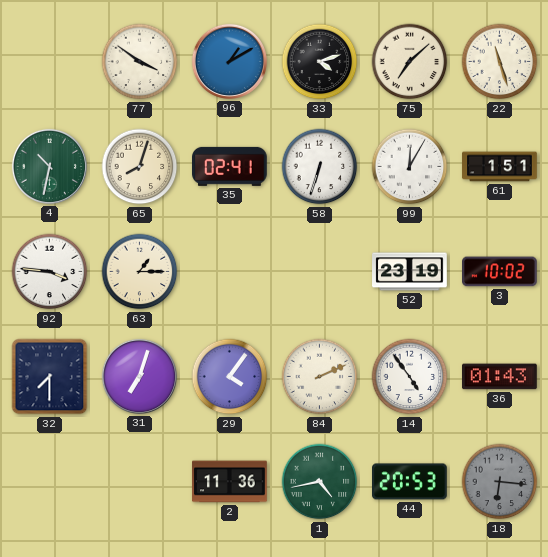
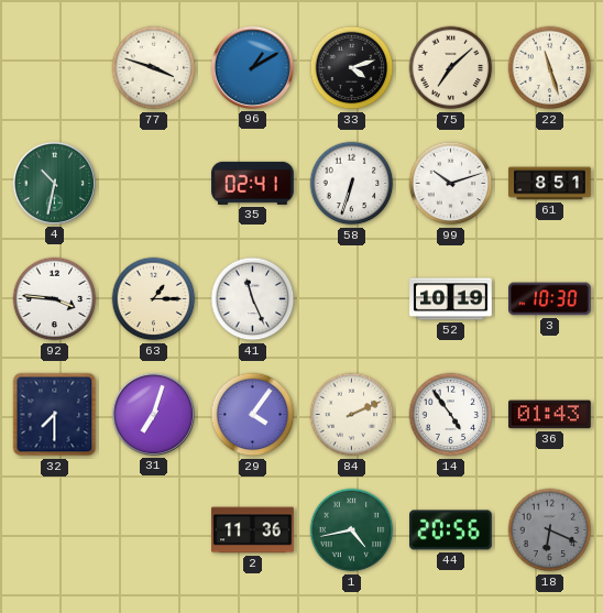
77: 3:51 -> 3:48 (154, 68)
65: 8:03 -> none (140, 167)
99: 12:05 -> 10:12 (451, 184)
61: 1:51 -> 8:51 (550, 184)
41: none -> 11:26 (253, 299)
52: 23:19 -> 10:19 (451, 299)
3: 10:02 -> 10:30 (550, 299)
44: 20:53 -> 20:56 (451, 530)
18: 6:16 -> 6:19 (550, 530)
